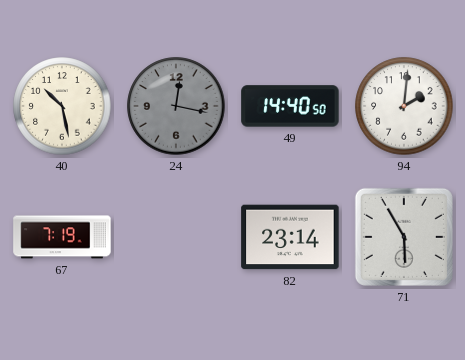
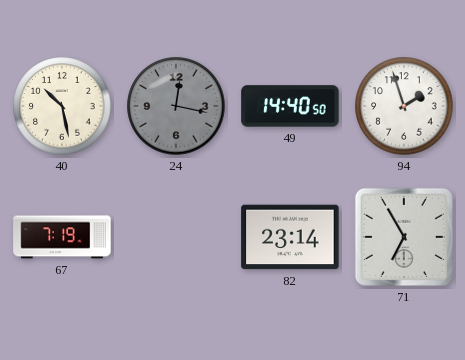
94: 2:01 -> 1:57 (404, 106)
71: 5:55 -> 6:55 (404, 237)
